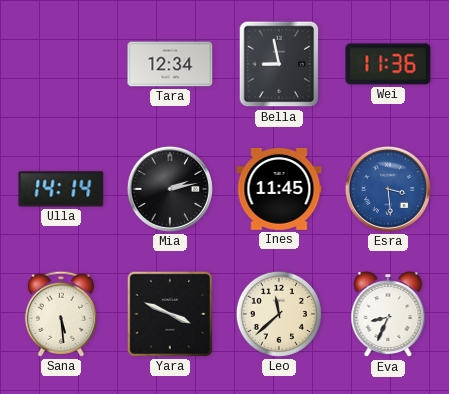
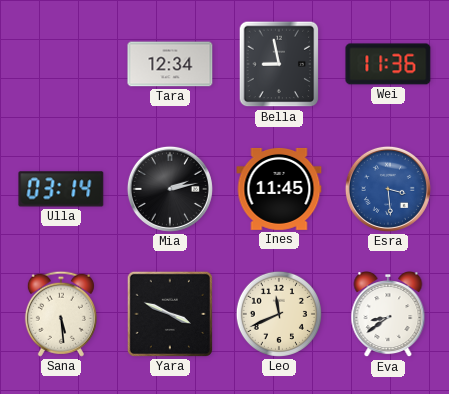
Ulla: 14:14 -> 03:14 (61, 189)
Leo: 11:38 -> 11:41 (279, 314)
Eva: 8:34 -> 8:39 (388, 315)
